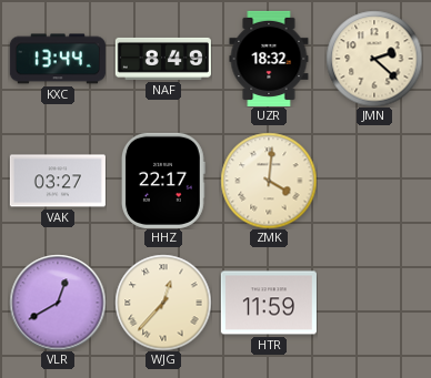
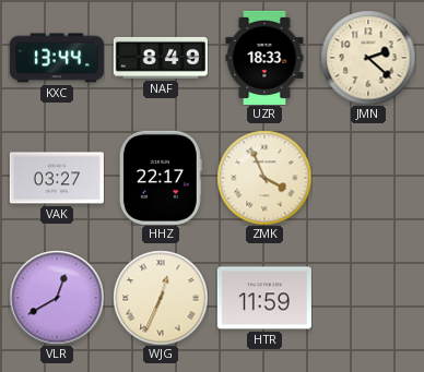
UZR: 18:32 -> 18:33 (264, 58)
ZMK: 4:01 -> 3:56 (264, 178)
WJG: 12:37 -> 12:34 (161, 298)
